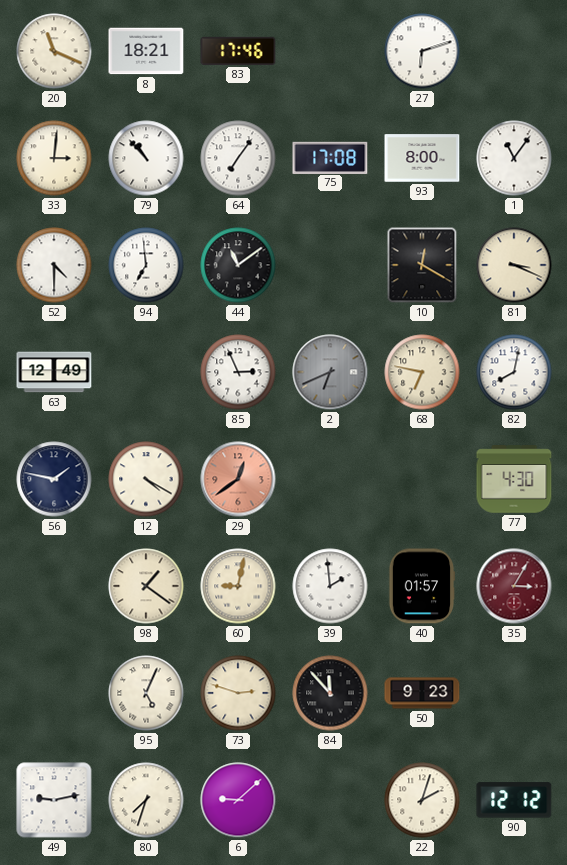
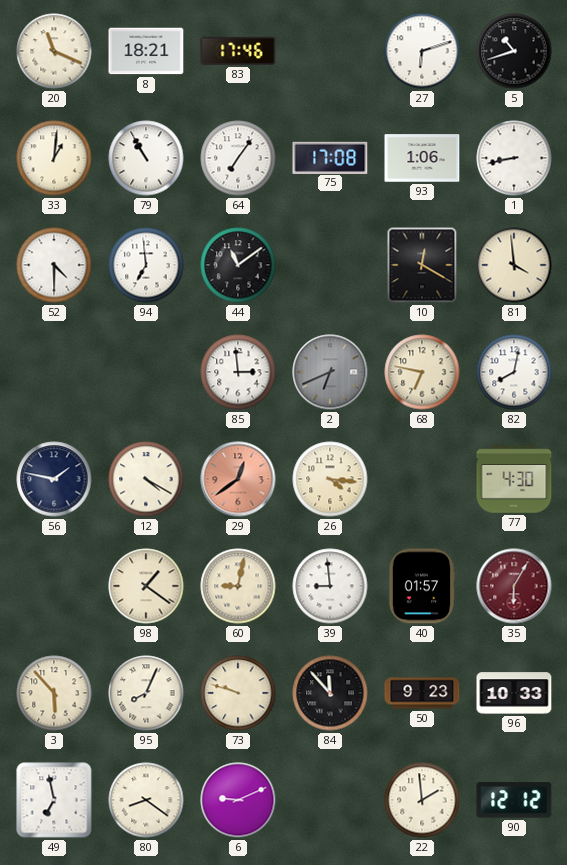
5: none -> 10:42 (514, 51)
33: 3:01 -> 1:01 (54, 158)
79: 10:53 -> 10:55 (146, 158)
93: 8:00 -> 1:06 (422, 158)
1: 11:06 -> 8:43 (514, 158)
81: 3:19 -> 3:59 (514, 265)
63: 12:49 -> none (54, 372)
85: 2:56 -> 2:59 (238, 372)
26: none -> 4:16 (330, 479)
39: 1:59 -> 8:59 (330, 586)
35: 3:05 -> 6:05 (514, 586)
3: none -> 5:53 (54, 693)
95: 5:04 -> 8:04 (146, 693)
73: 2:48 -> 9:48 (238, 693)
96: none -> 10:33 (514, 693)
49: 9:13 -> 6:58 (54, 800)
80: 7:33 -> 8:21 (146, 800)
6: 9:08 -> 9:11 (238, 800)
22: 2:03 -> 1:59 (422, 800)
